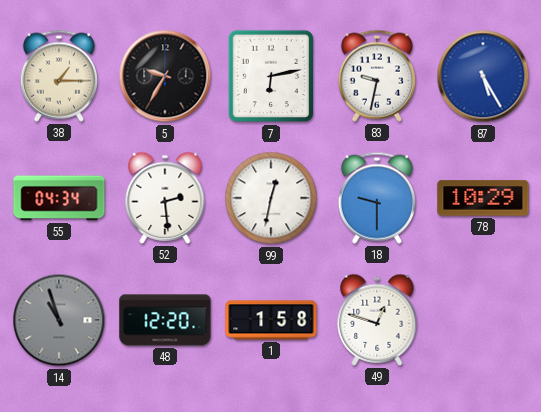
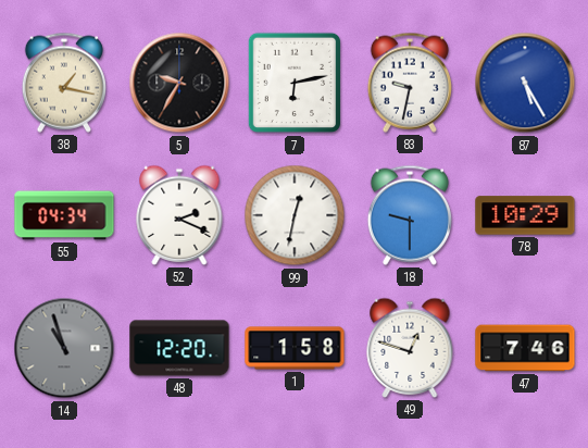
38: 1:15 -> 1:17 (64, 83)
52: 2:29 -> 2:19 (179, 215)
47: none -> 7:46 (525, 348)
